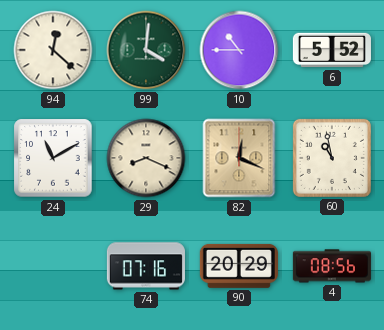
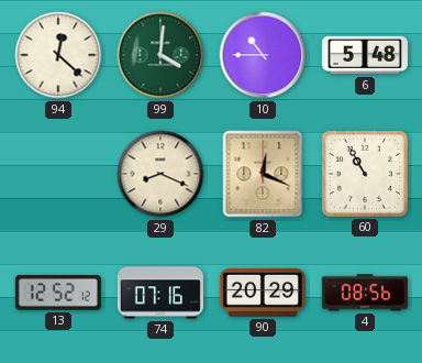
6: 5:52 -> 5:48 (365, 55)
24: 11:10 -> none (53, 158)
60: 10:58 -> 10:55 (365, 174)
13: none -> 12:52 (58, 293)
